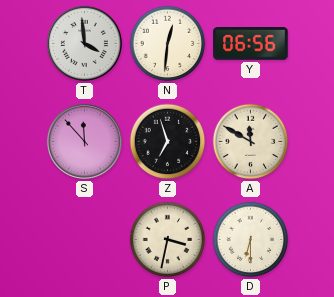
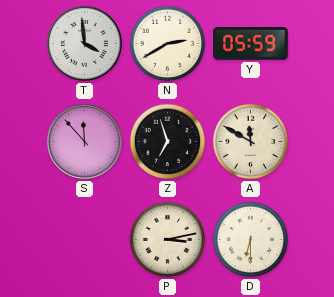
N: 12:31 -> 2:40 (168, 44)
Y: 06:56 -> 05:59 (251, 44)
P: 3:32 -> 3:13 (168, 240)
